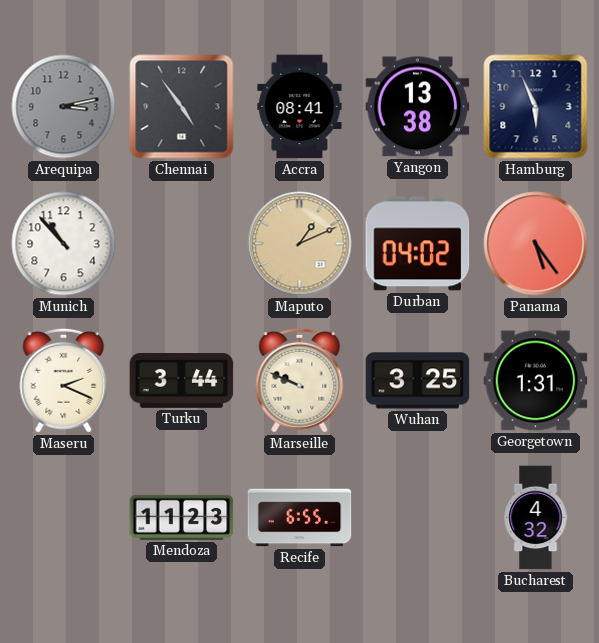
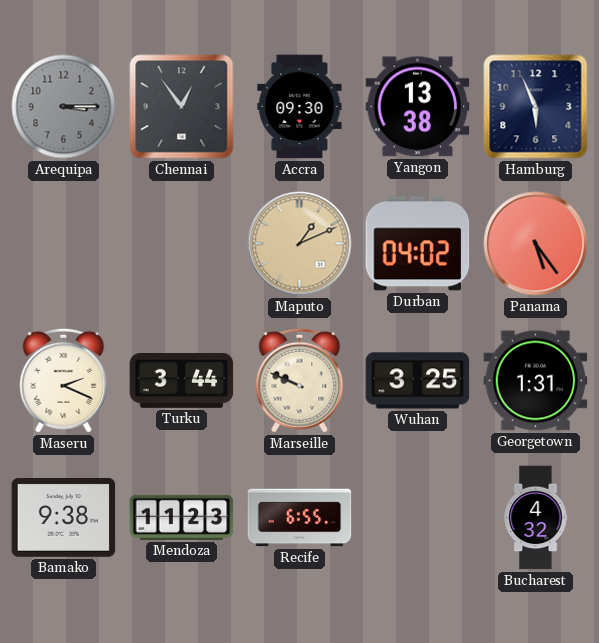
Arequipa: 3:13 -> 3:15 (64, 107)
Chennai: 4:54 -> 12:54 (182, 107)
Accra: 08:41 -> 09:30 (300, 107)
Munich: 10:53 -> none (64, 244)
Bamako: none -> 9:38 (64, 517)
